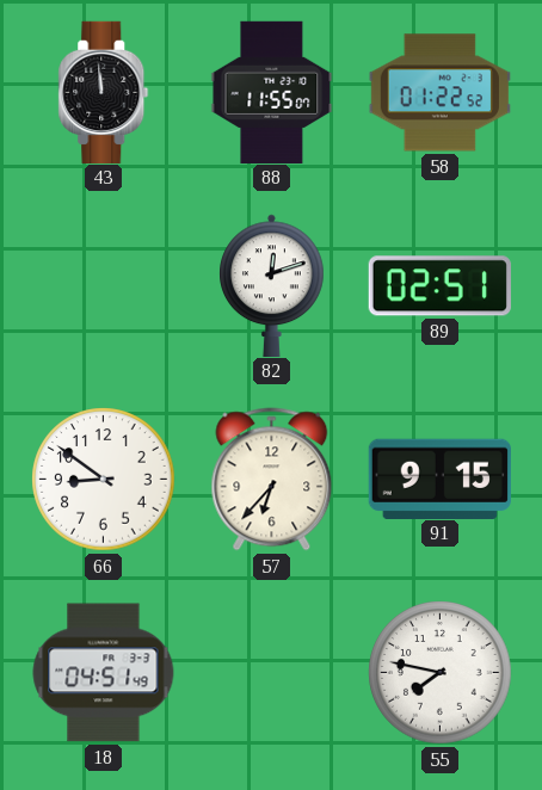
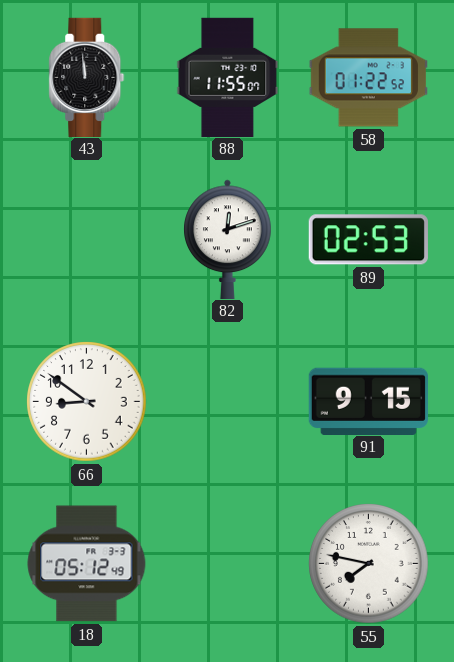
89: 02:51 -> 02:53 (368, 240)
57: 6:37 -> none (272, 480)
18: 04:51 -> 05:12 (87, 564)
